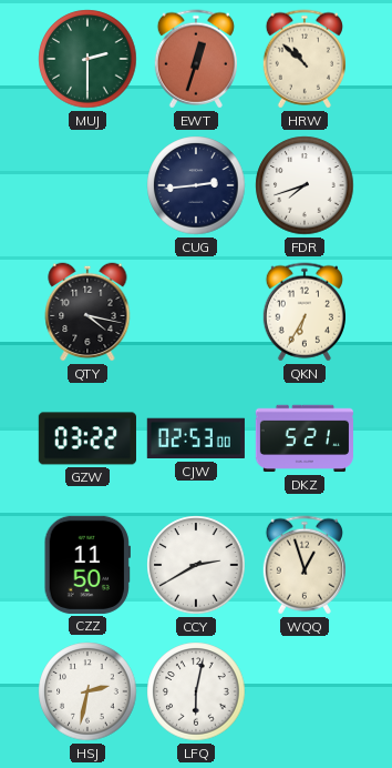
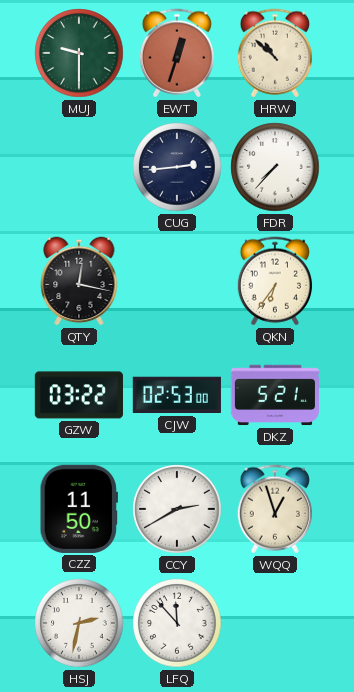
MUJ: 2:30 -> 9:30 (79, 53)
FDR: 7:42 -> 7:37 (275, 167)
QTY: 4:17 -> 12:17 (79, 281)
QKN: 6:35 -> 6:36 (275, 281)
LFQ: 6:02 -> 11:53 (177, 623)
